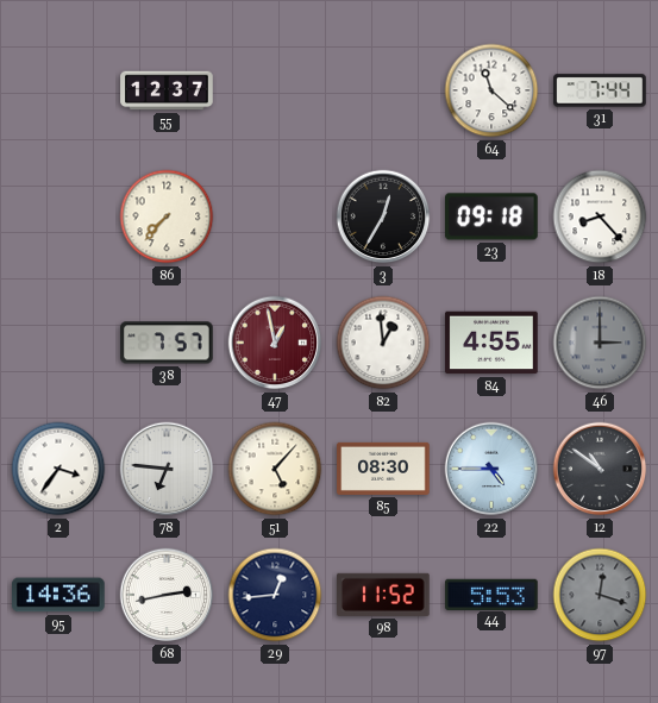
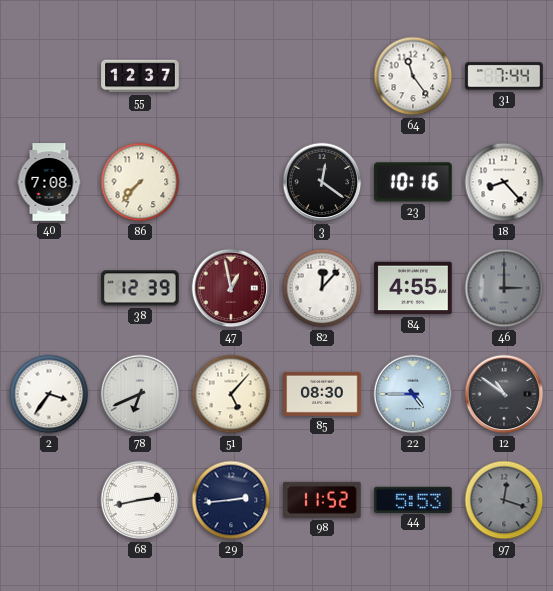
64: 11:22 -> 11:24 (413, 76)
40: none -> 7:08 (49, 182)
3: 12:35 -> 12:21 (322, 182)
23: 09:18 -> 10:16 (414, 182)
38: 7:57 -> 12:39 (140, 288)
82: 12:59 -> 12:07 (322, 288)
78: 6:46 -> 6:41 (140, 394)
95: 14:36 -> none (58, 595)
29: 12:44 -> 2:44 (231, 500)
